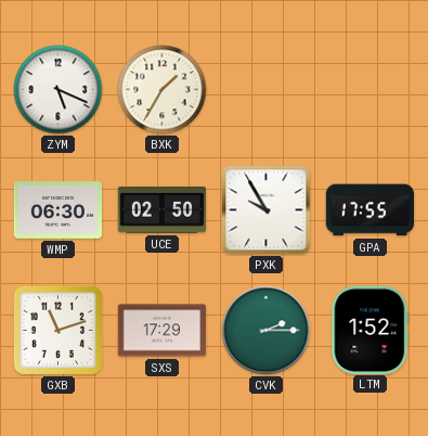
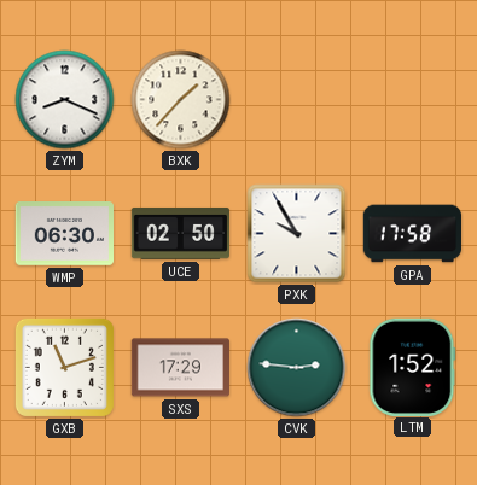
ZYM: 5:19 -> 8:19 (65, 100)
BXK: 1:35 -> 1:37 (181, 100)
GPA: 17:55 -> 17:58 (413, 234)
CVK: 2:15 -> 2:46 (297, 368)
